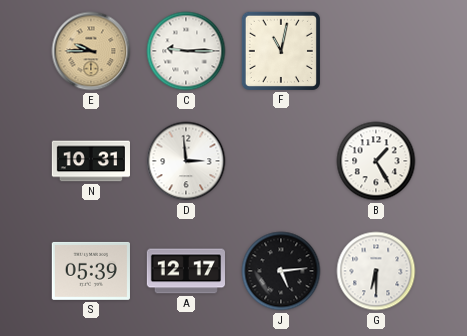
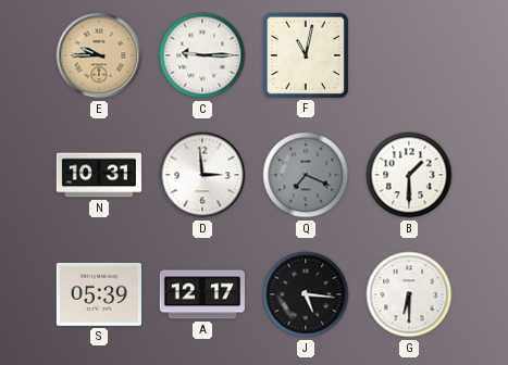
Q: none -> 7:19 (306, 175)
B: 1:25 -> 1:30 (409, 175)
J: 5:14 -> 5:16 (306, 294)
